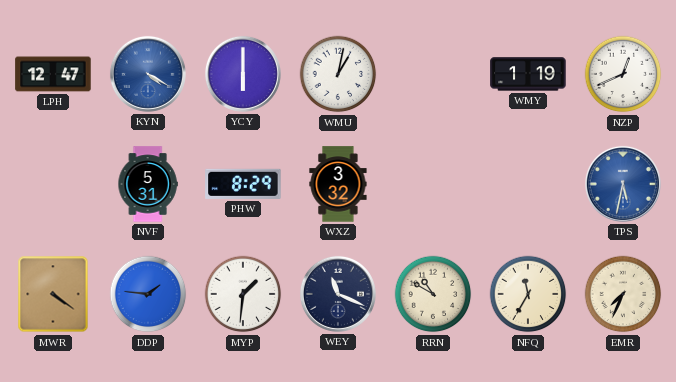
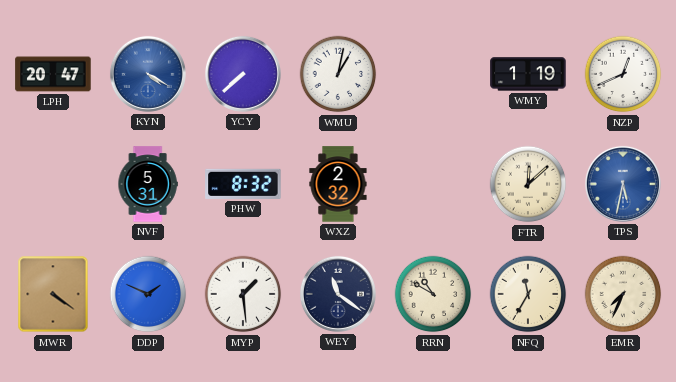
LPH: 12:47 -> 20:47 (53, 74)
YCY: 6:00 -> 7:38 (243, 74)
PHW: 8:29 -> 8:32 (243, 184)
WXZ: 3:32 -> 2:32 (338, 184)
FTR: none -> 12:08 (528, 184)
DDP: 1:46 -> 1:49 (148, 294)
MYP: 1:31 -> 1:29 (243, 294)
WEY: 11:19 -> 11:21 (338, 294)
